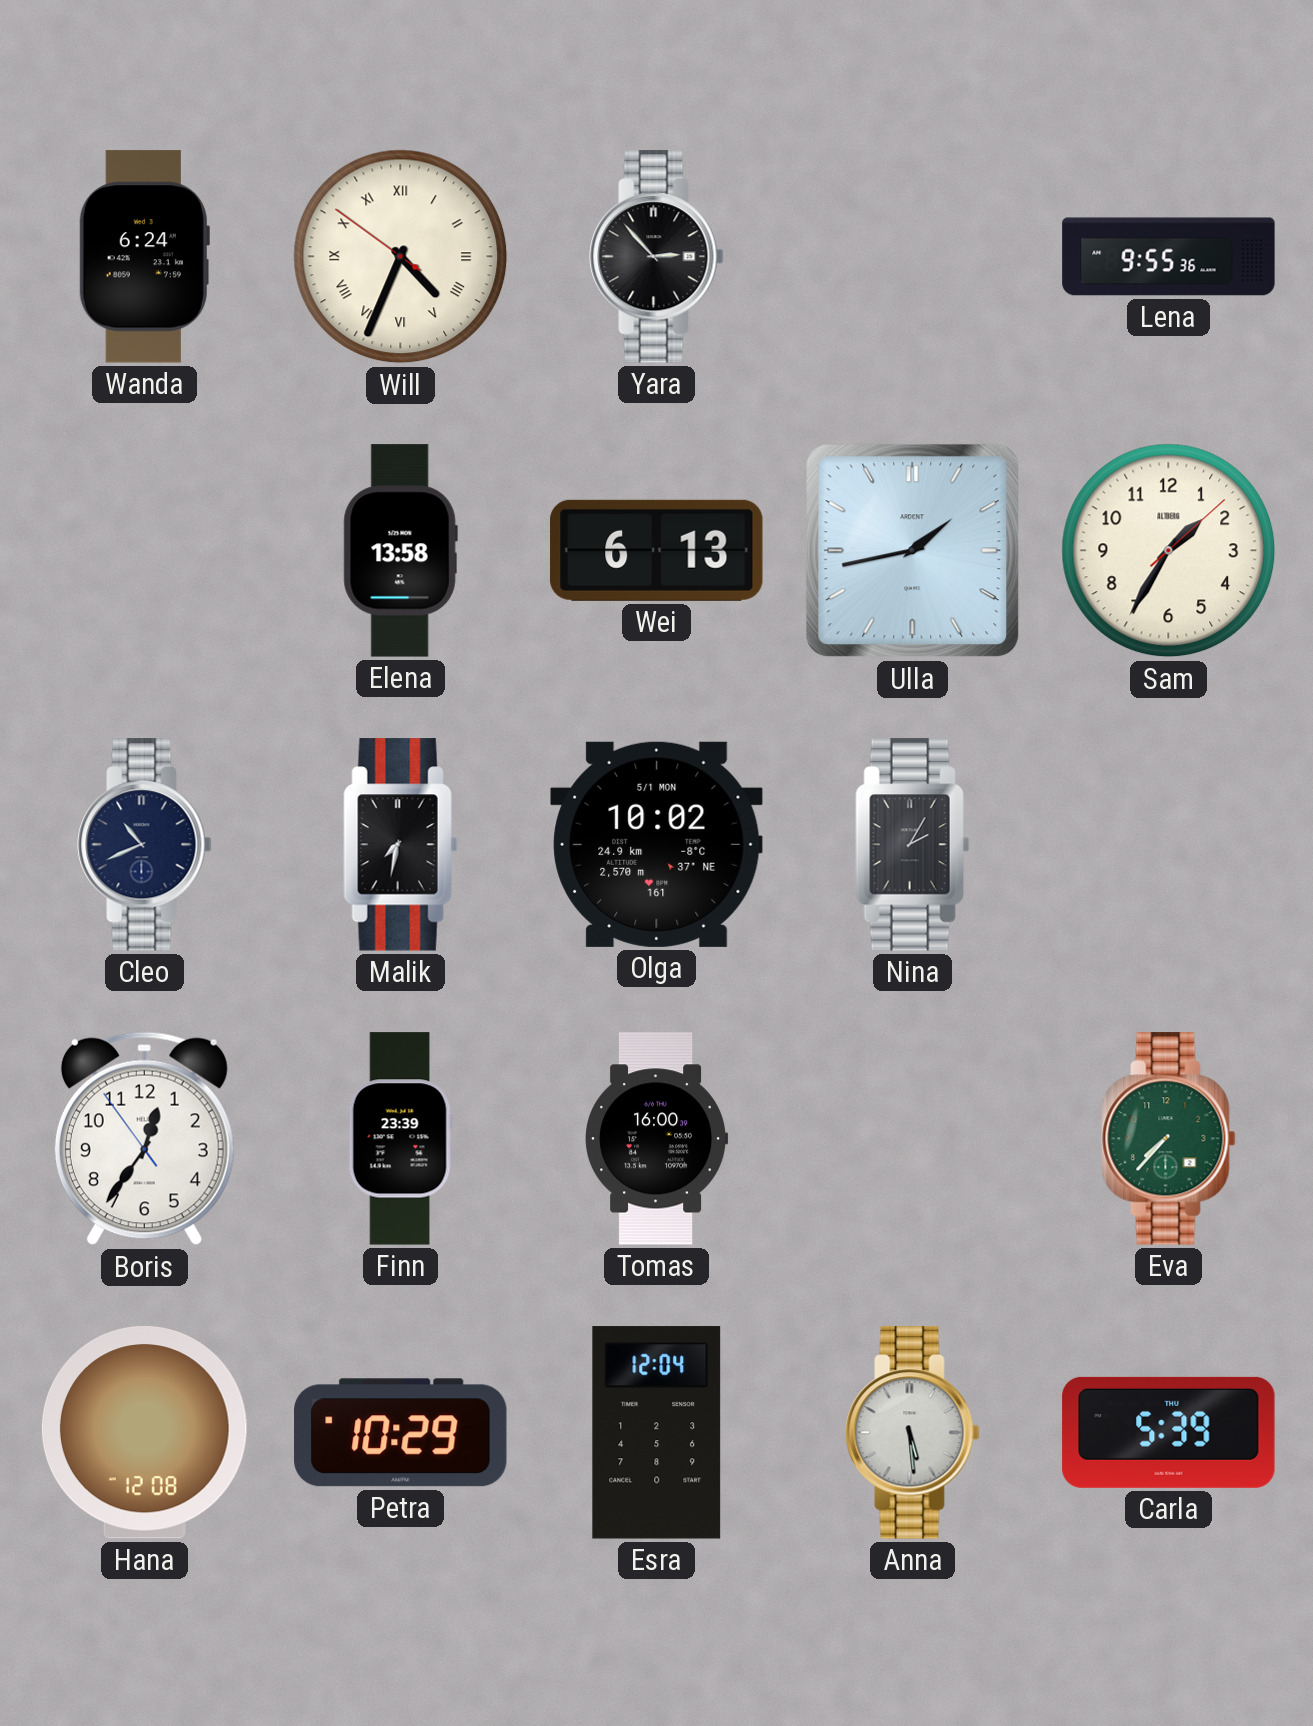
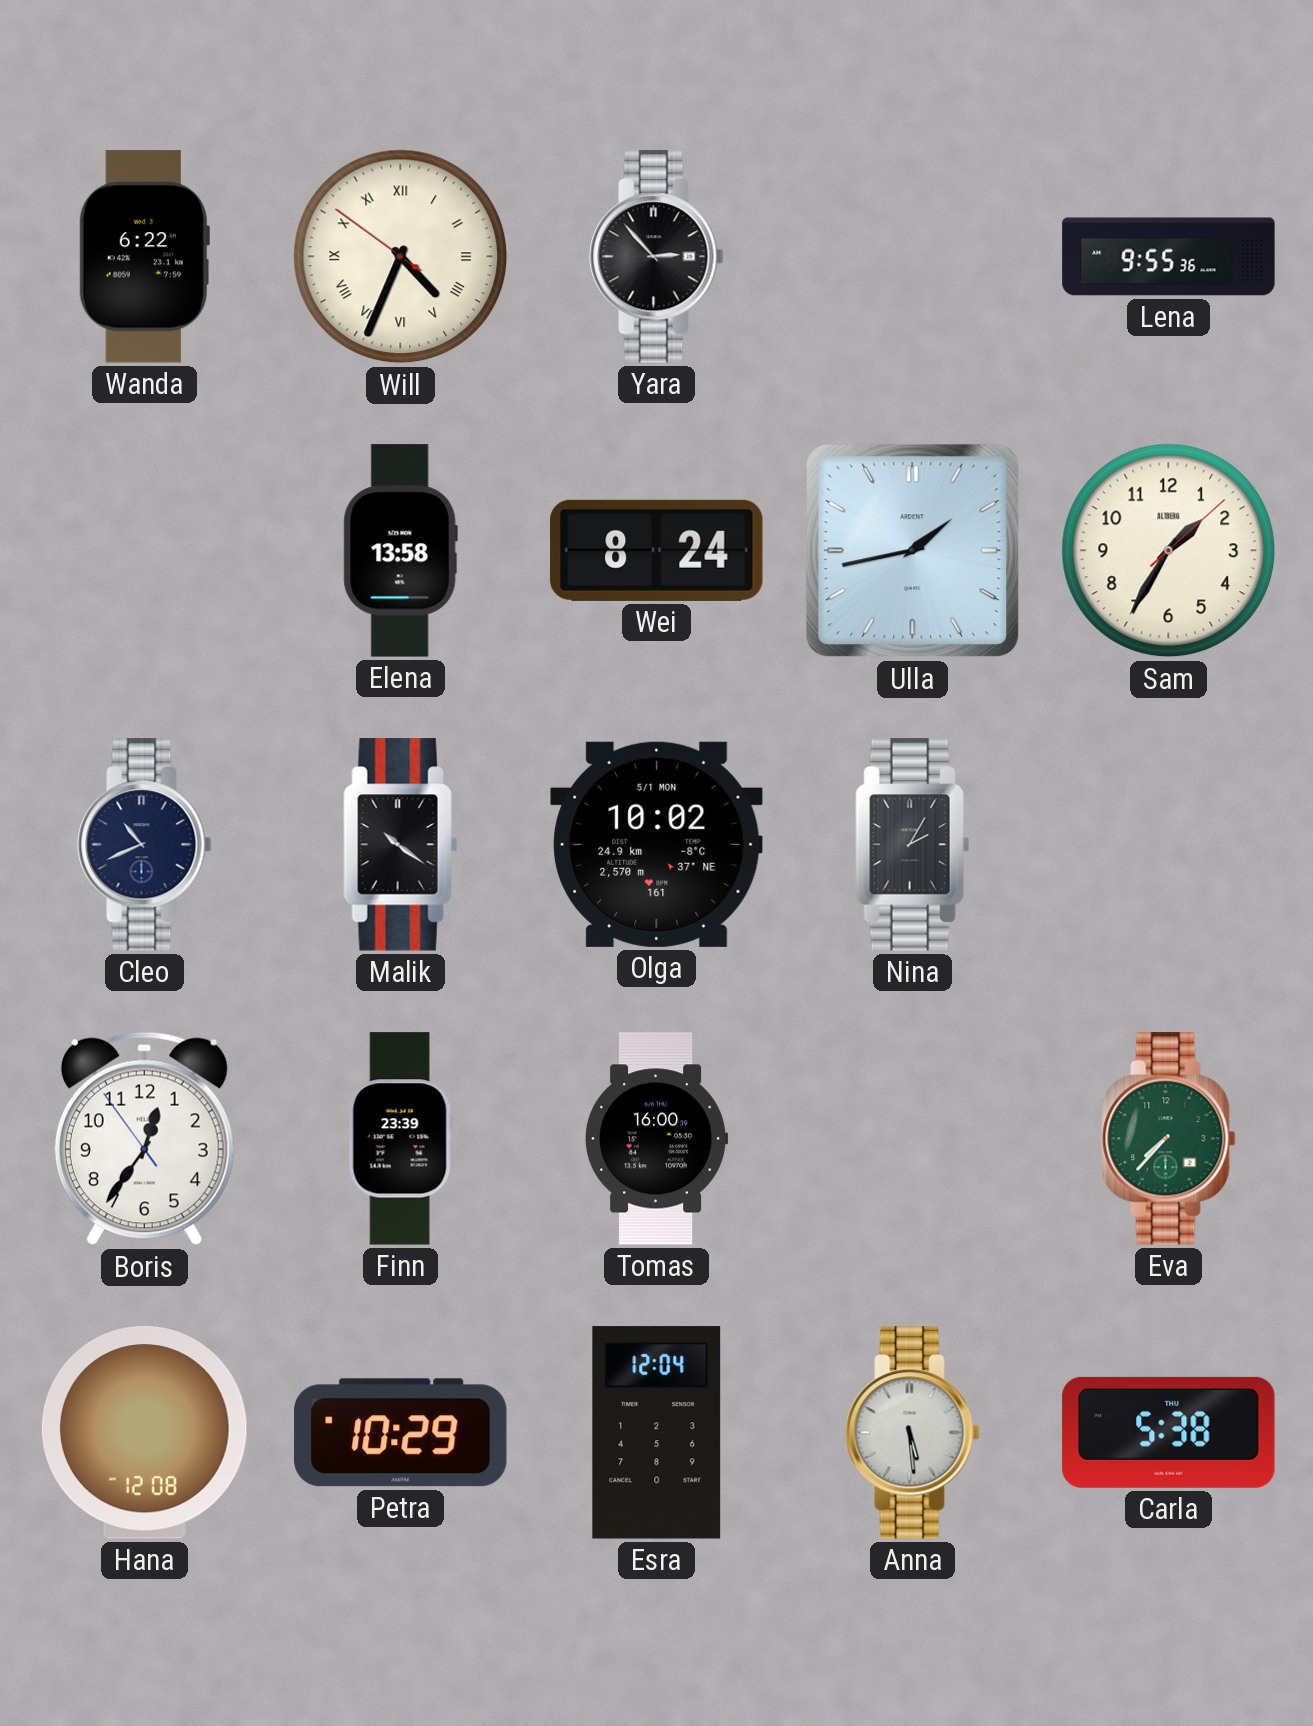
Wanda: 6:24 -> 6:22 (144, 257)
Wei: 6:13 -> 8:24 (657, 550)
Malik: 7:32 -> 10:21 (401, 845)
Carla: 5:39 -> 5:38 (1169, 1432)
